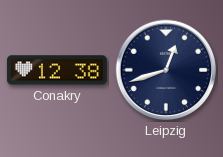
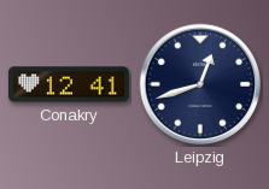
Conakry: 12:38 -> 12:41 (69, 84)
